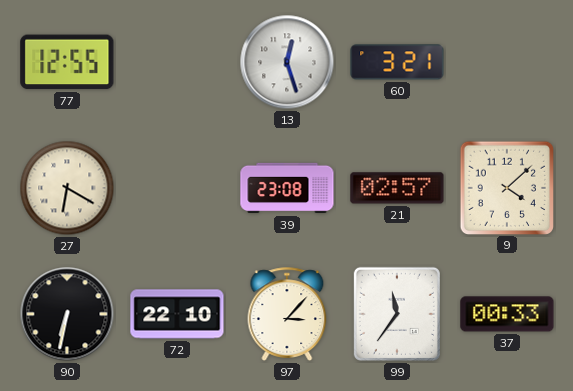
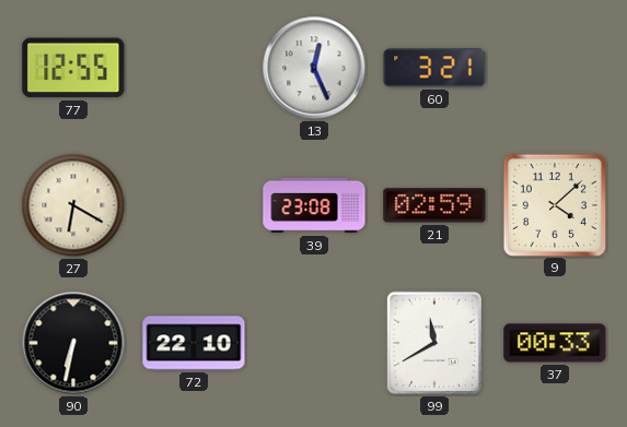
13: 12:27 -> 12:26 (314, 68)
21: 02:57 -> 02:59 (434, 205)
97: 3:07 -> none (287, 314)
99: 11:36 -> 11:40 (434, 343)
